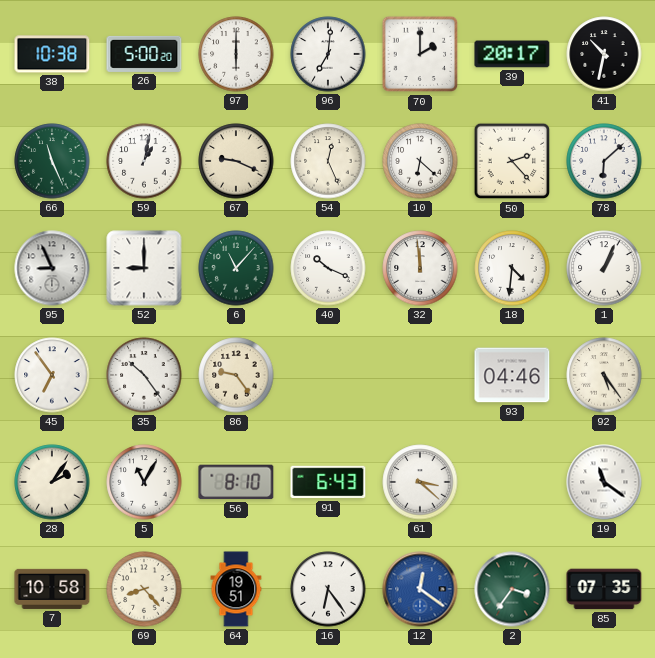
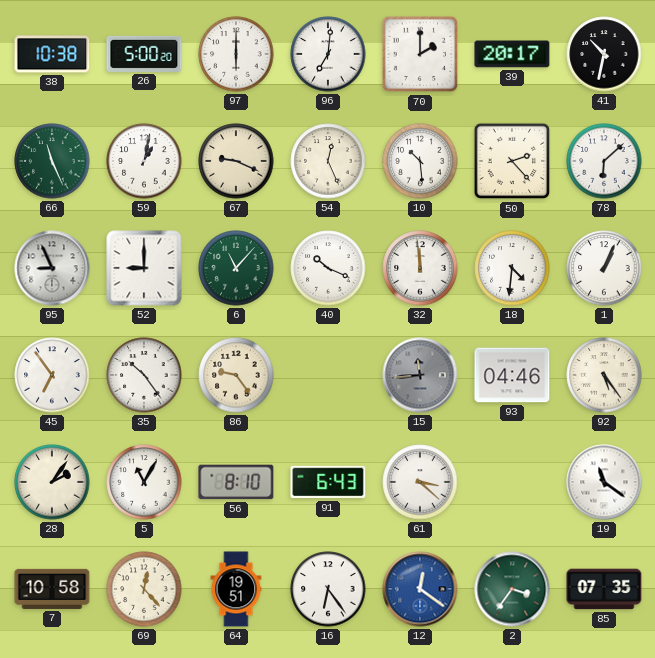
10: 6:22 -> 10:29 (420, 161)
15: none -> 11:44 (420, 375)
69: 8:23 -> 12:23 (144, 589)
